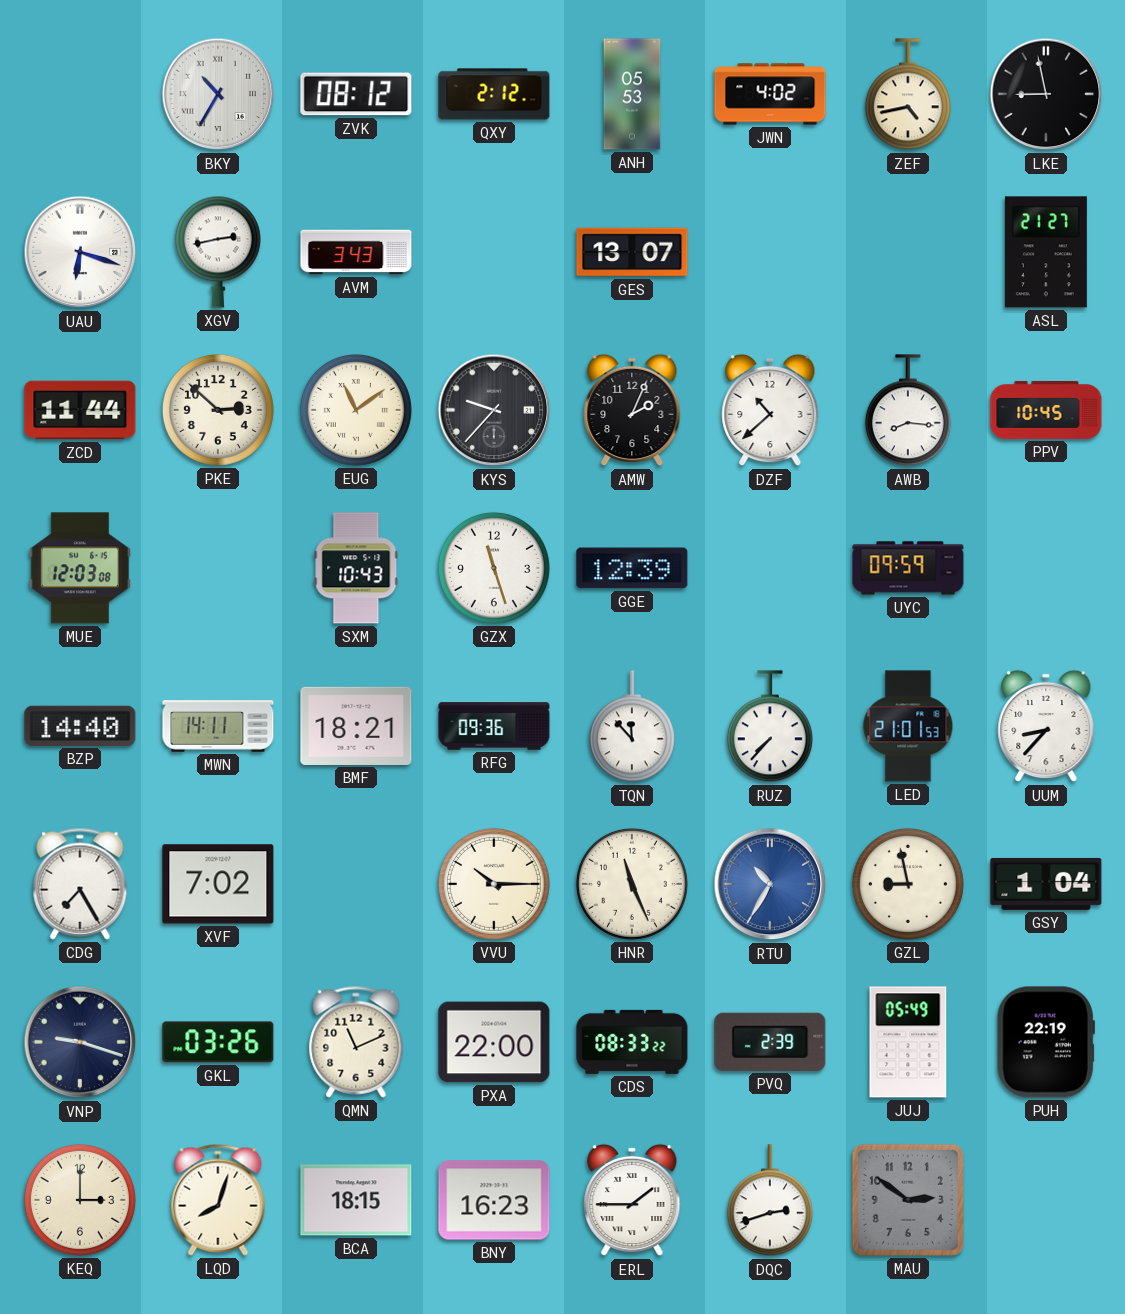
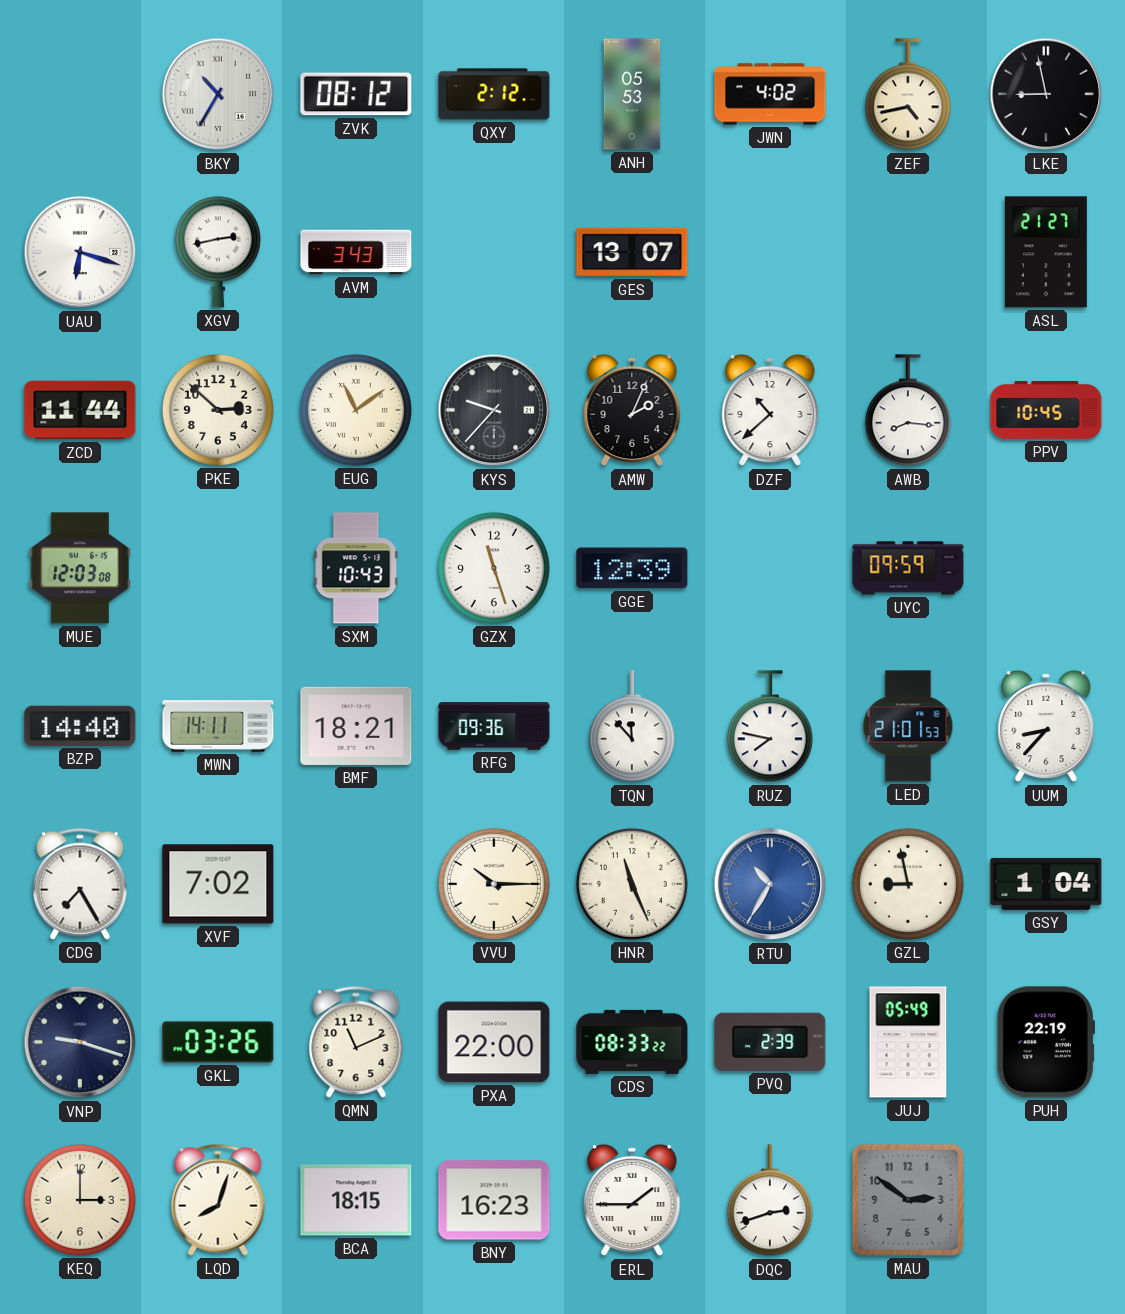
RUZ: 7:37 -> 7:47 (770, 727)
